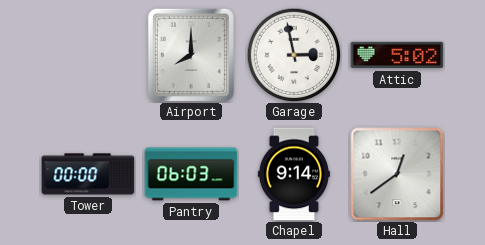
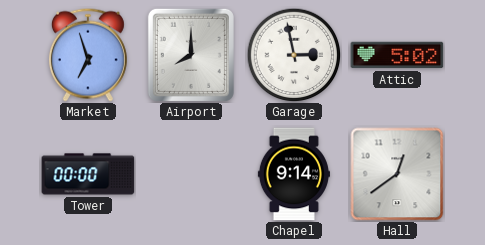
Market: none -> 6:57 (88, 55)
Pantry: 06:03 -> none (191, 174)
